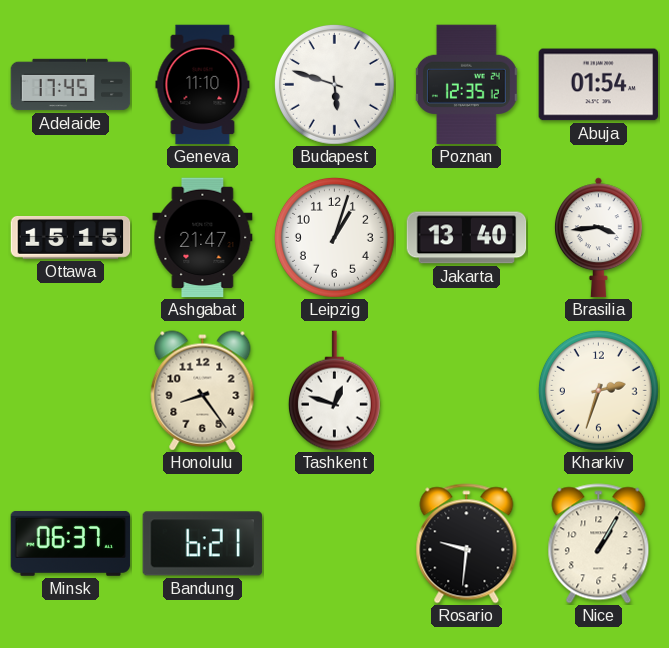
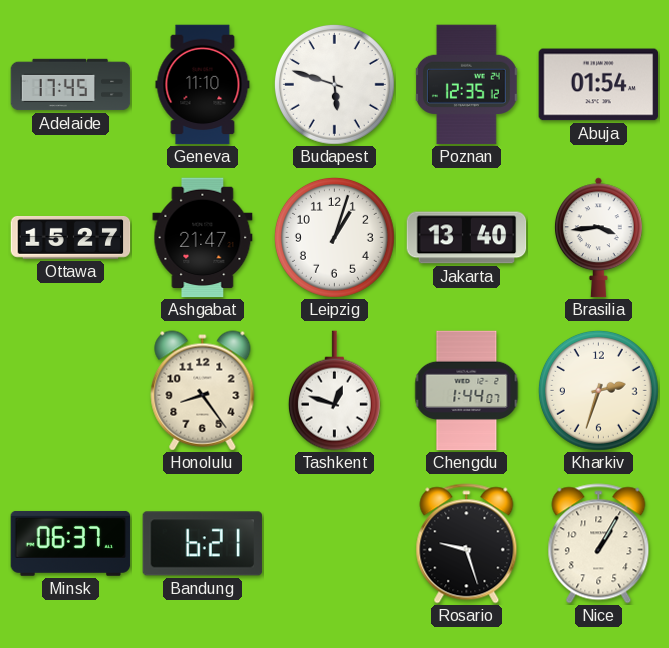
Ottawa: 15:15 -> 15:27 (71, 238)
Chengdu: none -> 1:44 (467, 391)
Rosario: 9:31 -> 9:27 (467, 544)
